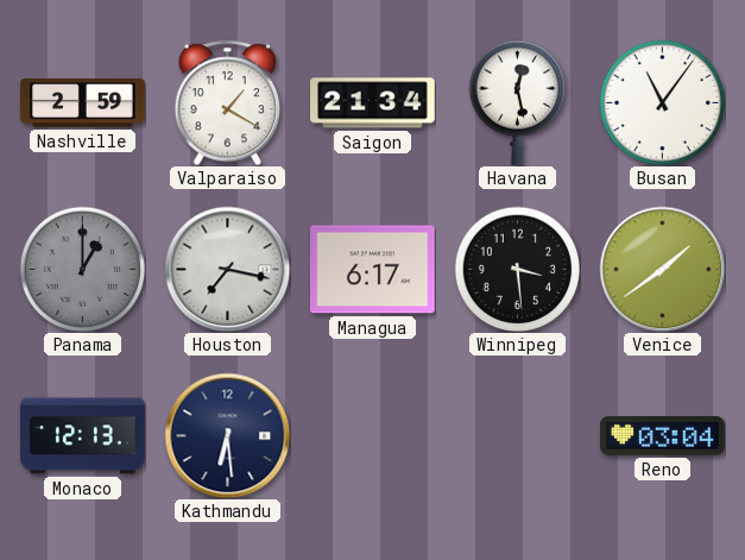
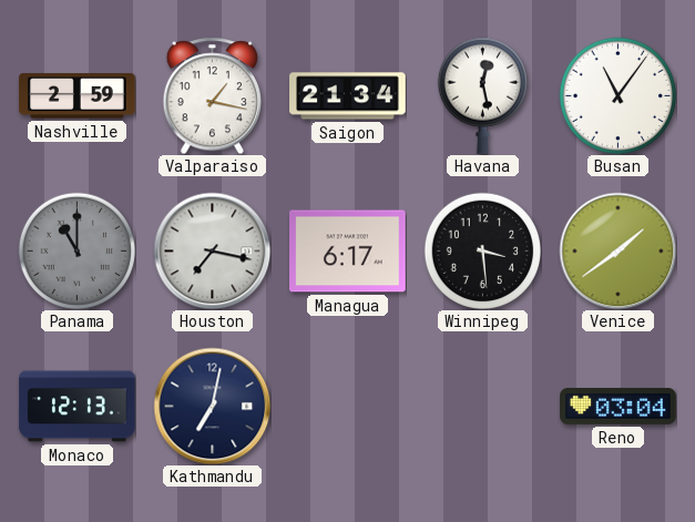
Valparaiso: 1:20 -> 1:17 (212, 95)
Panama: 1:00 -> 11:00 (76, 250)
Kathmandu: 6:29 -> 7:02 (212, 406)
